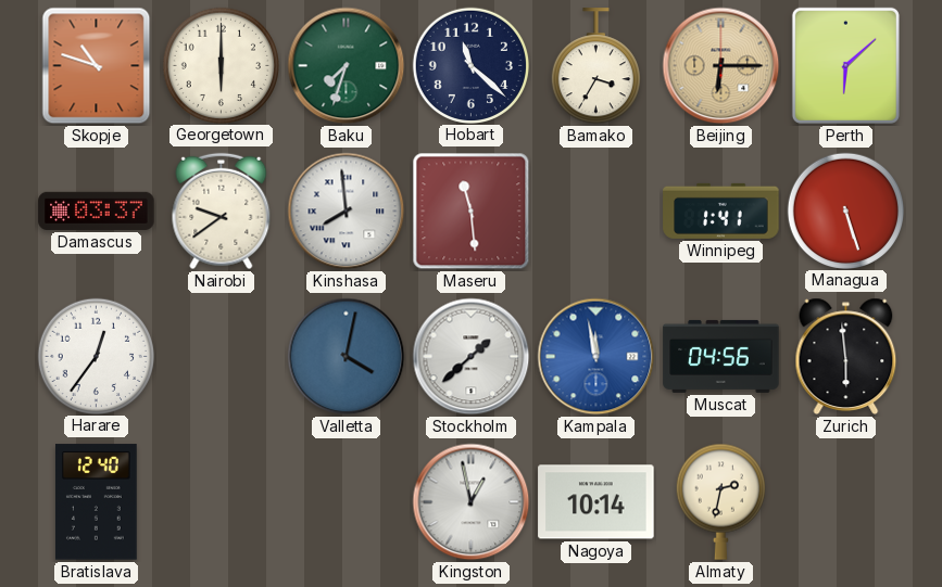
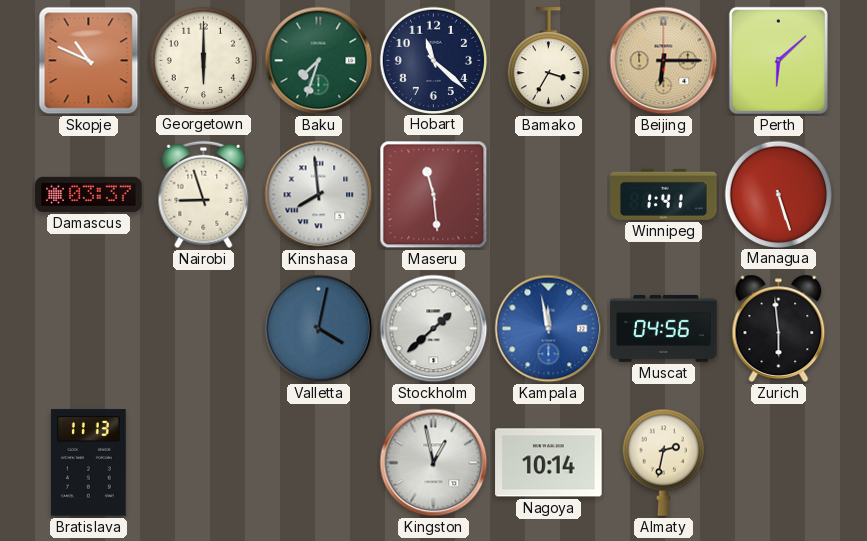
Skopje: 10:48 -> 10:49 (89, 61)
Nairobi: 9:39 -> 8:57 (204, 195)
Harare: 12:36 -> none (96, 356)
Bratislava: 12:40 -> 11:13 (88, 463)
